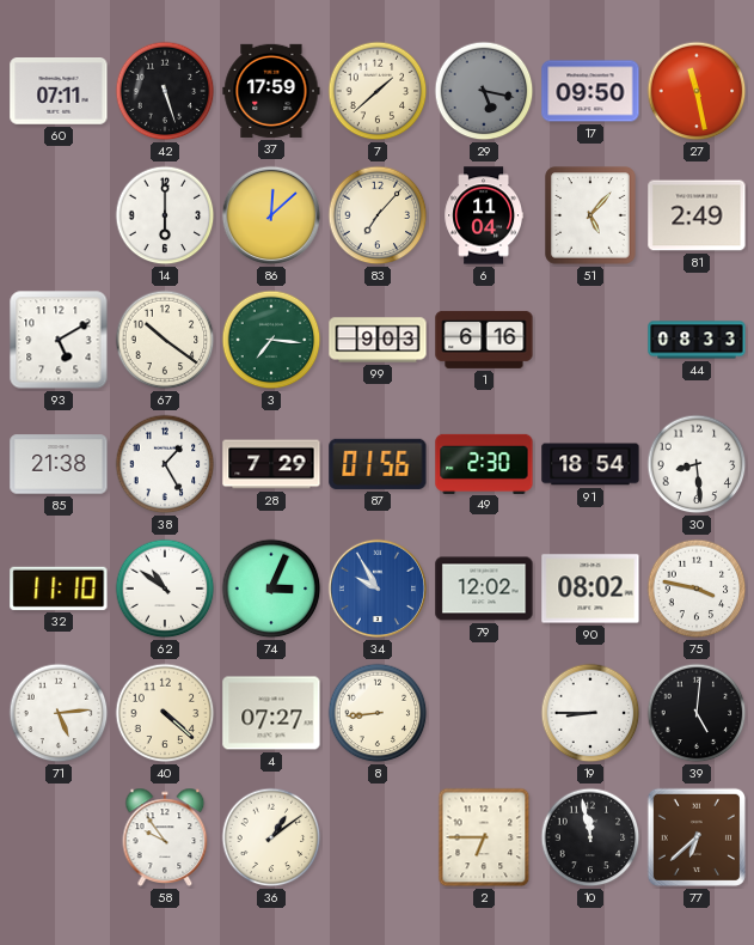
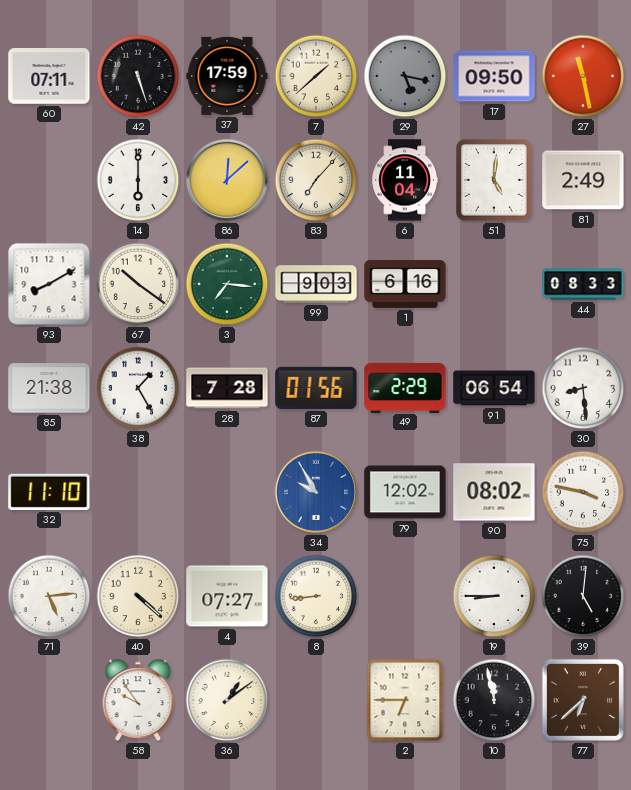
51: 5:07 -> 5:01 (494, 180)
93: 5:10 -> 8:10 (49, 284)
28: 7:29 -> 7:28 (227, 388)
49: 2:30 -> 2:29 (405, 387)
91: 18:54 -> 06:54 (494, 388)
62: 10:51 -> none (165, 589)
74: 3:04 -> none (271, 589)
